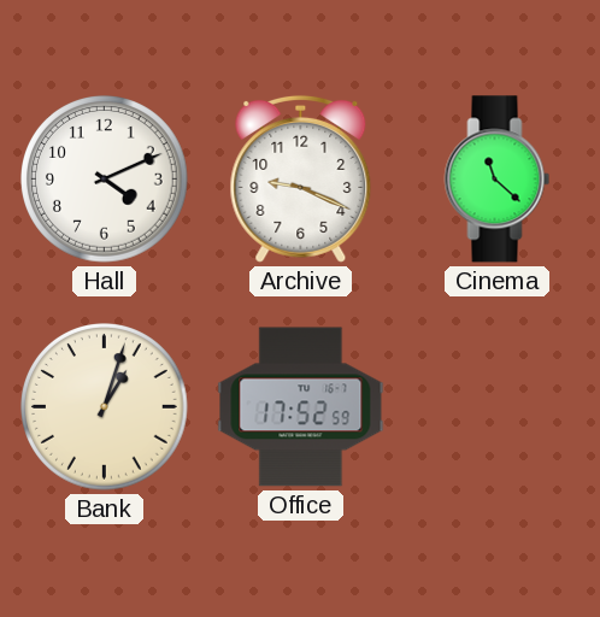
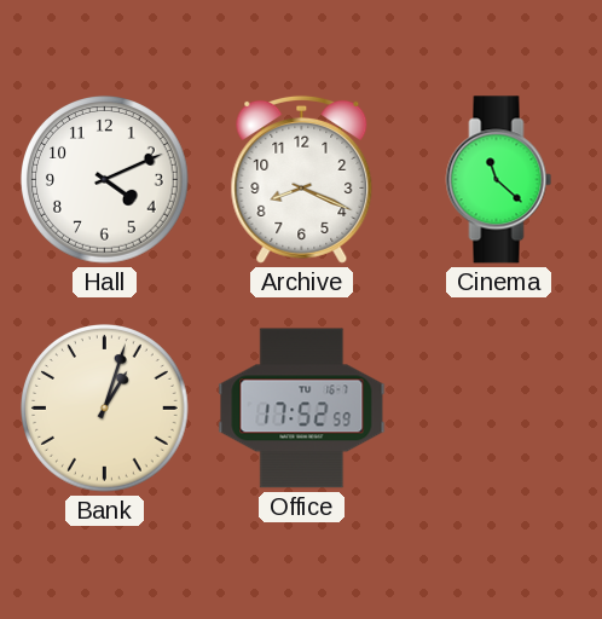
Archive: 9:19 -> 8:19 (302, 179)
